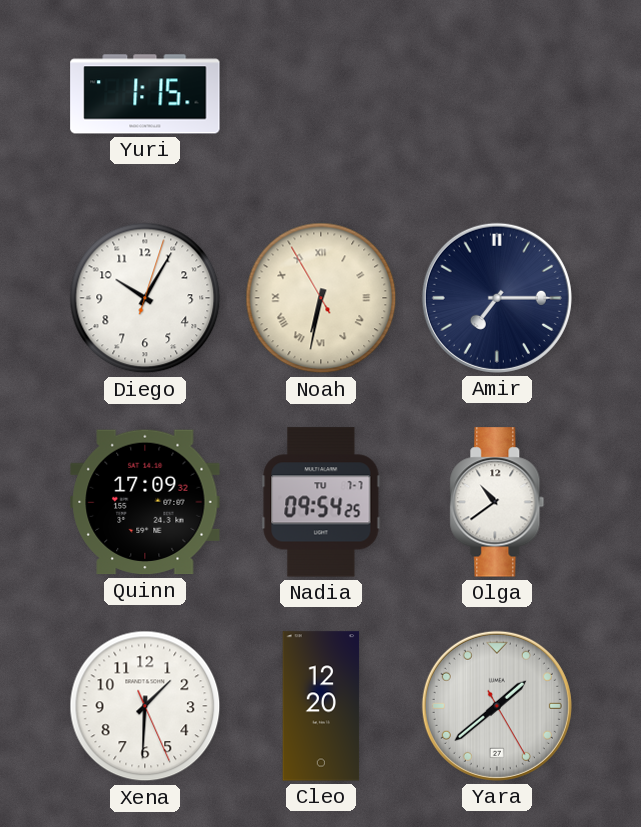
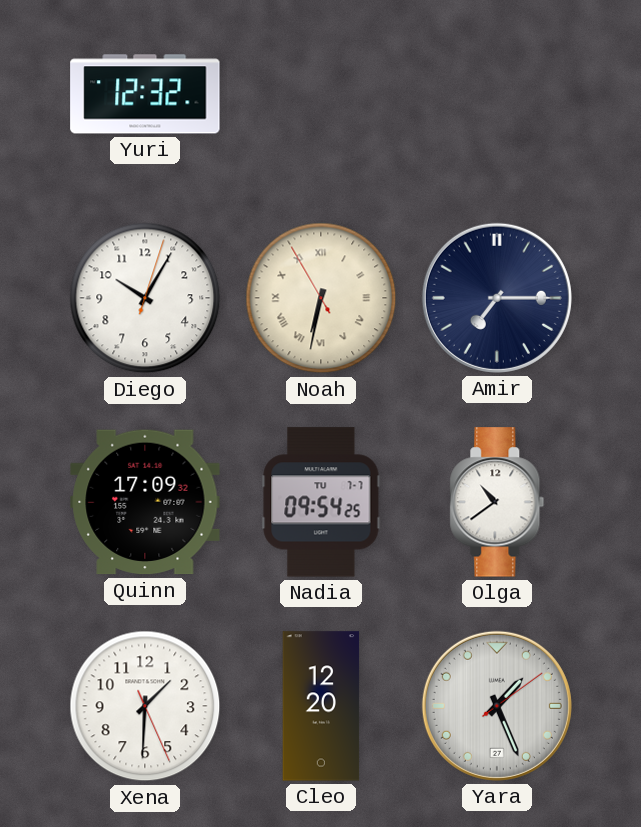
Yuri: 1:15 -> 12:32 (145, 94)
Yara: 1:38 -> 1:26 (497, 706)
